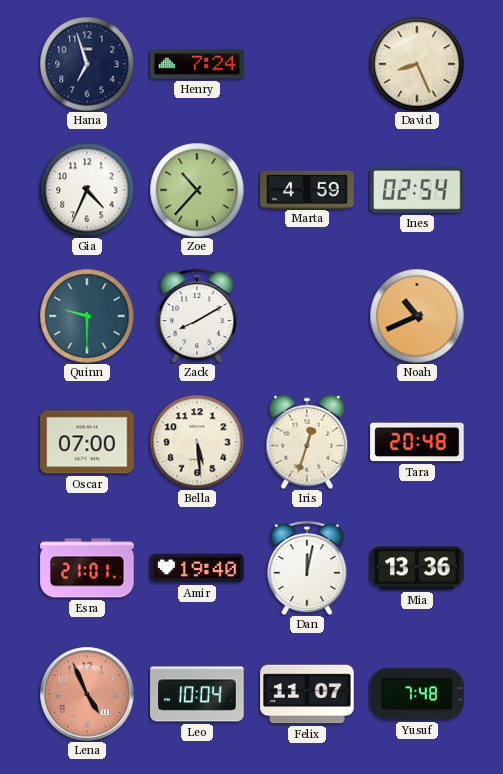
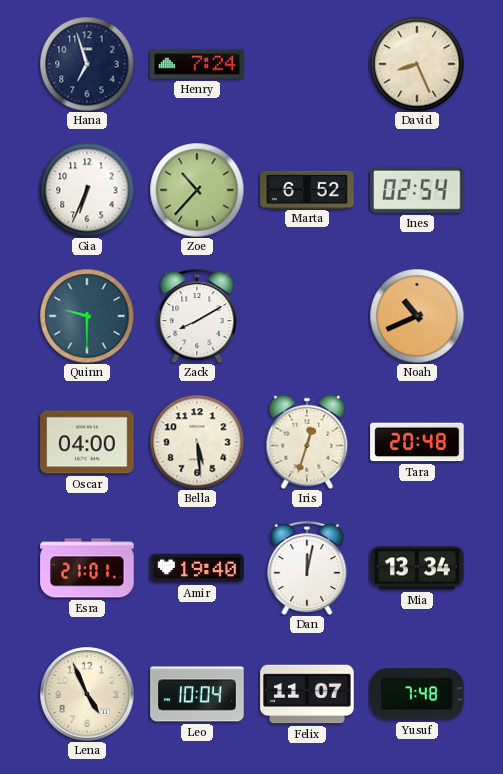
Gia: 4:34 -> 6:34 (87, 190)
Marta: 4:59 -> 6:52 (307, 189)
Oscar: 07:00 -> 04:00 (87, 442)
Mia: 13:36 -> 13:34 (417, 568)
Lena dial: salmon -> cream (87, 694)
